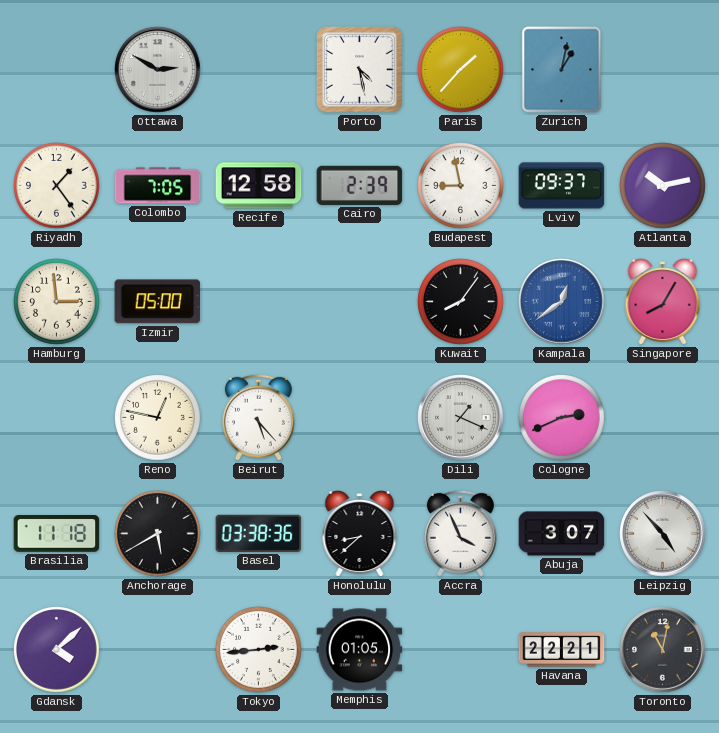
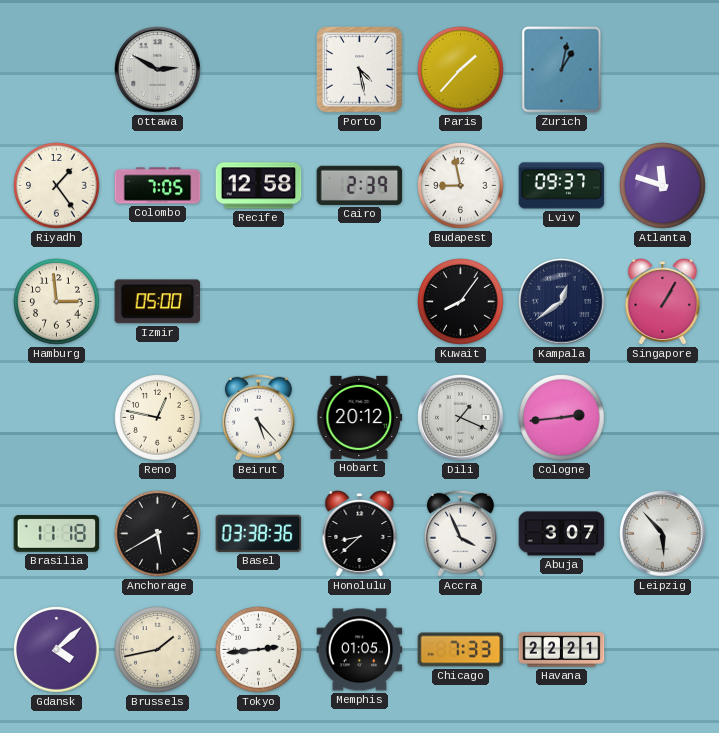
Atlanta: 10:13 -> 11:48 (663, 186)
Kampala dial: blue -> navy (562, 302)
Singapore: 8:05 -> 1:05 (663, 302)
Hobart: none -> 20:12 (360, 417)
Cologne: 2:41 -> 2:44 (562, 418)
Leipzig: 4:53 -> 5:53 (663, 534)
Brussels: none -> 1:43 (158, 650)
Chicago: none -> 7:33 (461, 650)
Toronto: 11:02 -> none (663, 650)
